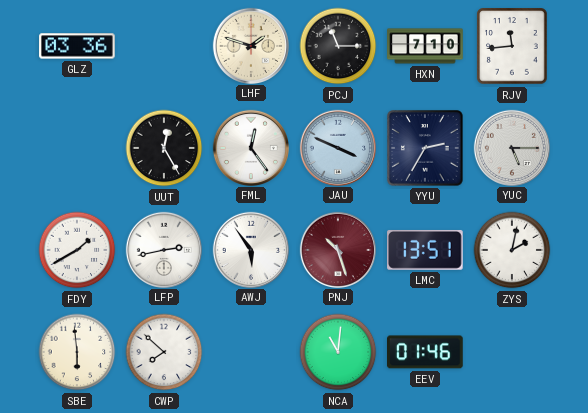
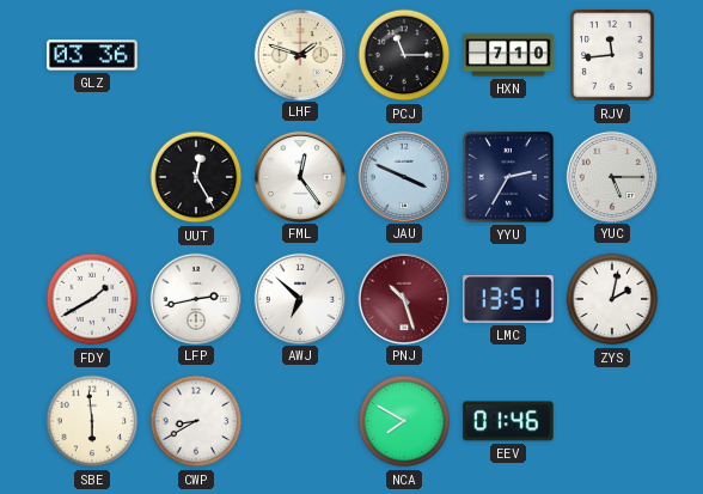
AWJ: 5:54 -> 6:52 (299, 298)
CWP: 7:52 -> 8:40 (196, 421)
NCA: 11:01 -> 7:50 (404, 421)
